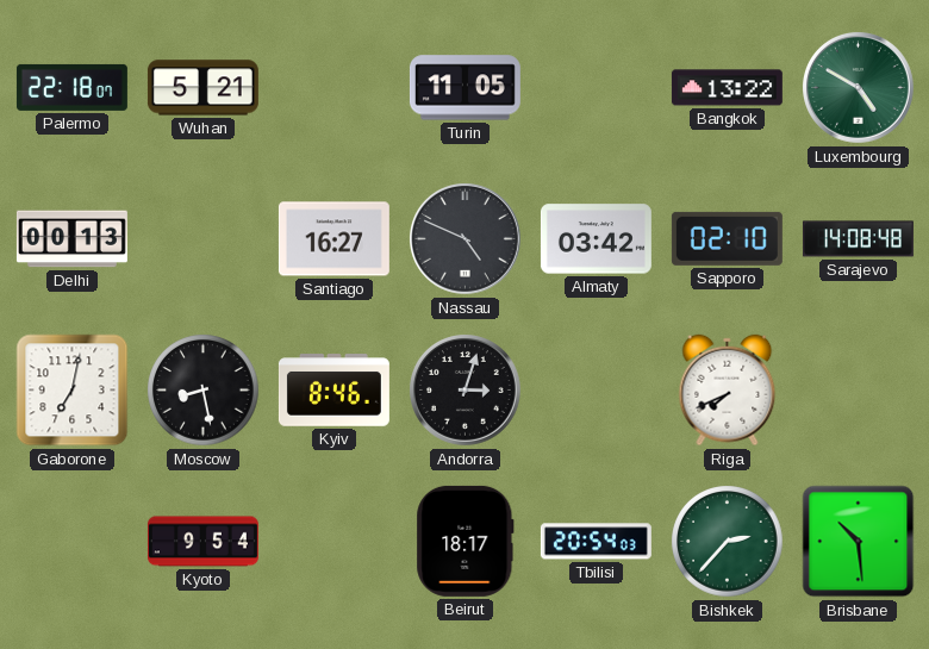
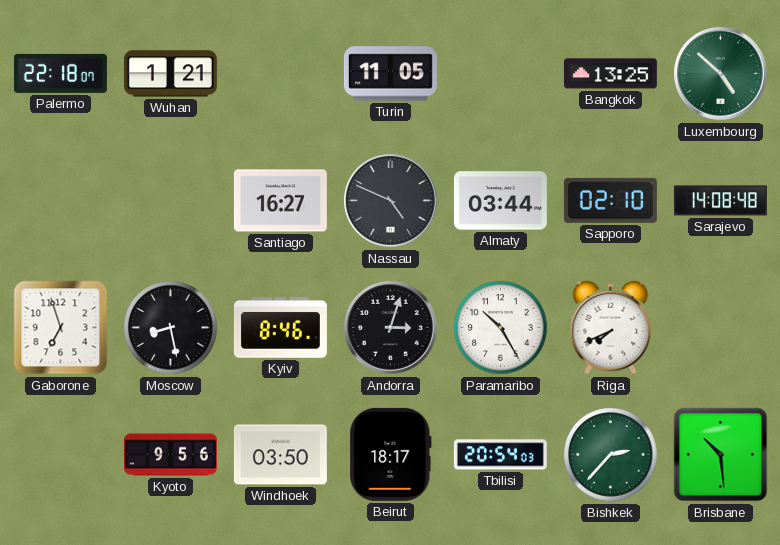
Wuhan: 5:21 -> 1:21 (170, 74)
Bangkok: 13:22 -> 13:25 (610, 74)
Luxembourg: 4:50 -> 4:52 (721, 74)
Delhi: 00:13 -> none (71, 239)
Almaty: 03:42 -> 03:44 (500, 201)
Gaborone: 7:02 -> 6:57 (61, 328)
Paramaribo: none -> 10:25 (501, 328)
Kyoto: 9:54 -> 9:56 (170, 455)
Windhoek: none -> 03:50 (280, 455)
